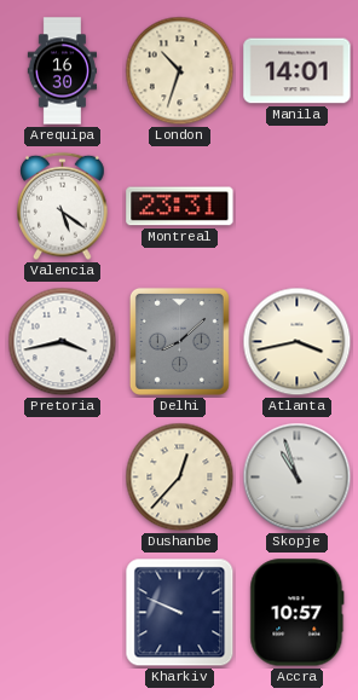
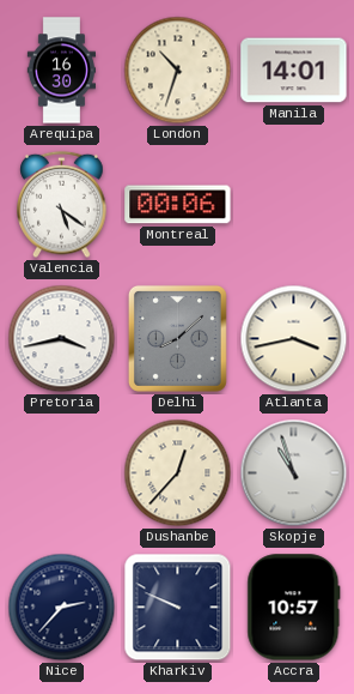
Montreal: 23:31 -> 00:06 (178, 205)
Nice: none -> 2:37 (62, 608)
